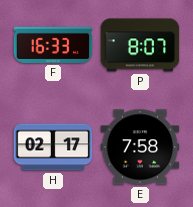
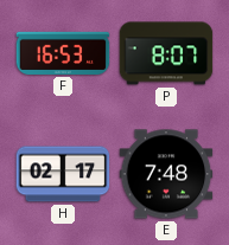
F: 16:33 -> 16:53 (63, 53)
E: 7:58 -> 7:48 (166, 174)
